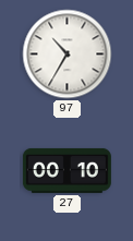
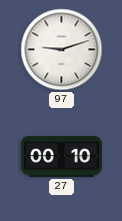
97: 10:35 -> 9:12 (62, 50)
